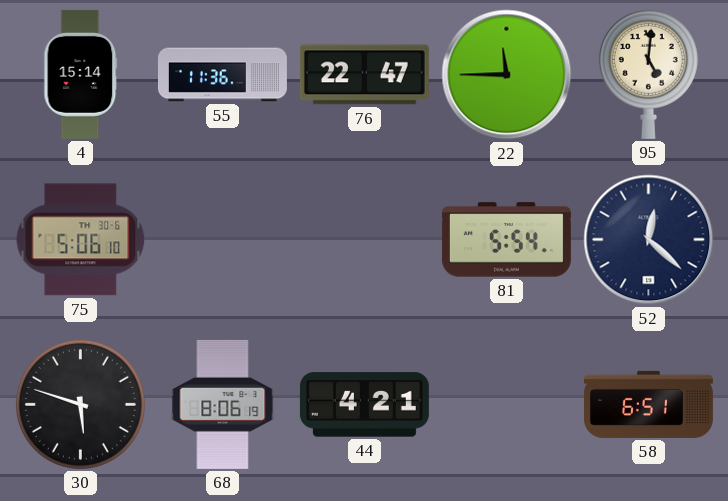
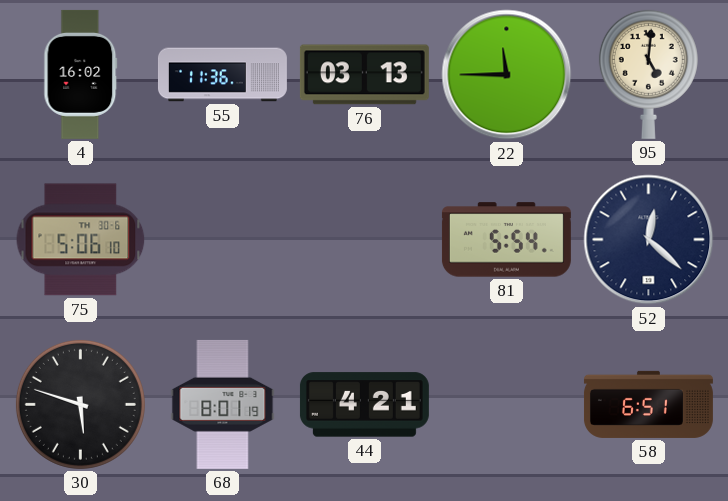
4: 15:14 -> 16:02 (81, 74)
76: 22:47 -> 03:13 (364, 75)
68: 8:06 -> 8:01 (223, 404)
